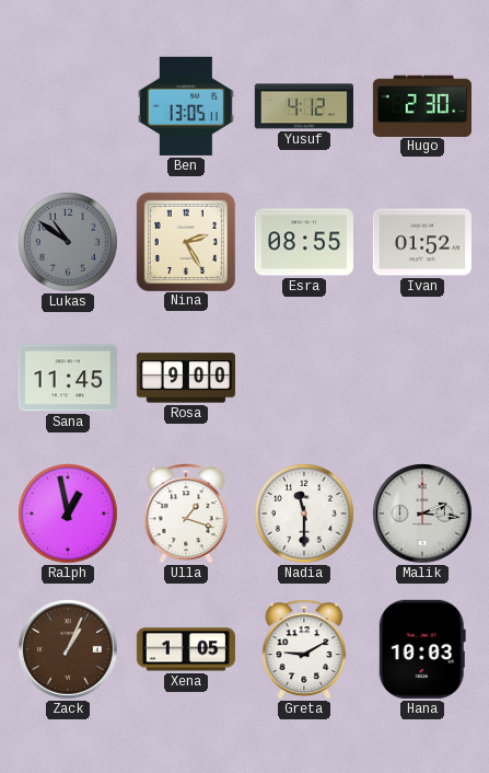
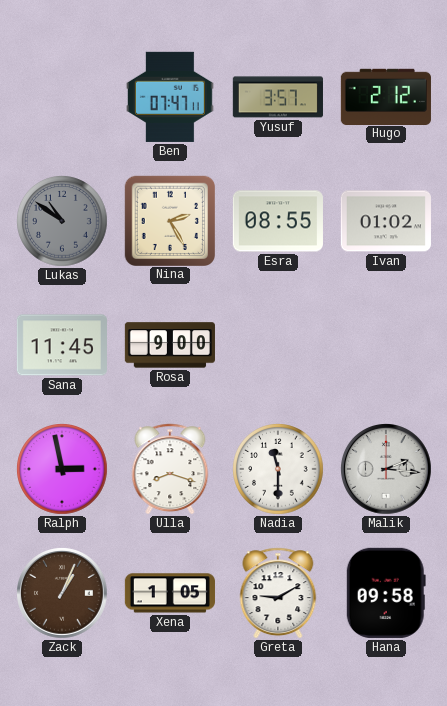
Ben: 13:05 -> 07:47 (170, 97)
Yusuf: 4:12 -> 3:57 (278, 97)
Hugo: 2:30 -> 2:12 (386, 96)
Ivan: 01:52 -> 01:02 (386, 221)
Ralph: 12:58 -> 2:58 (62, 469)
Ulla: 1:18 -> 8:18 (170, 469)
Hana: 10:03 -> 09:58 (386, 593)
